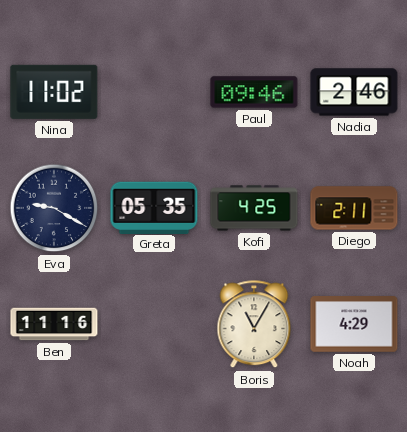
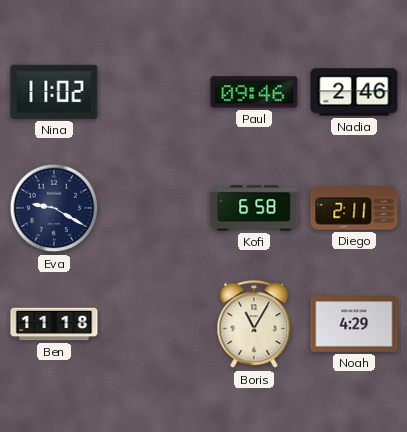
Greta: 05:35 -> none (154, 207)
Kofi: 4:25 -> 6:58 (254, 208)
Ben: 11:16 -> 11:18 (54, 324)
